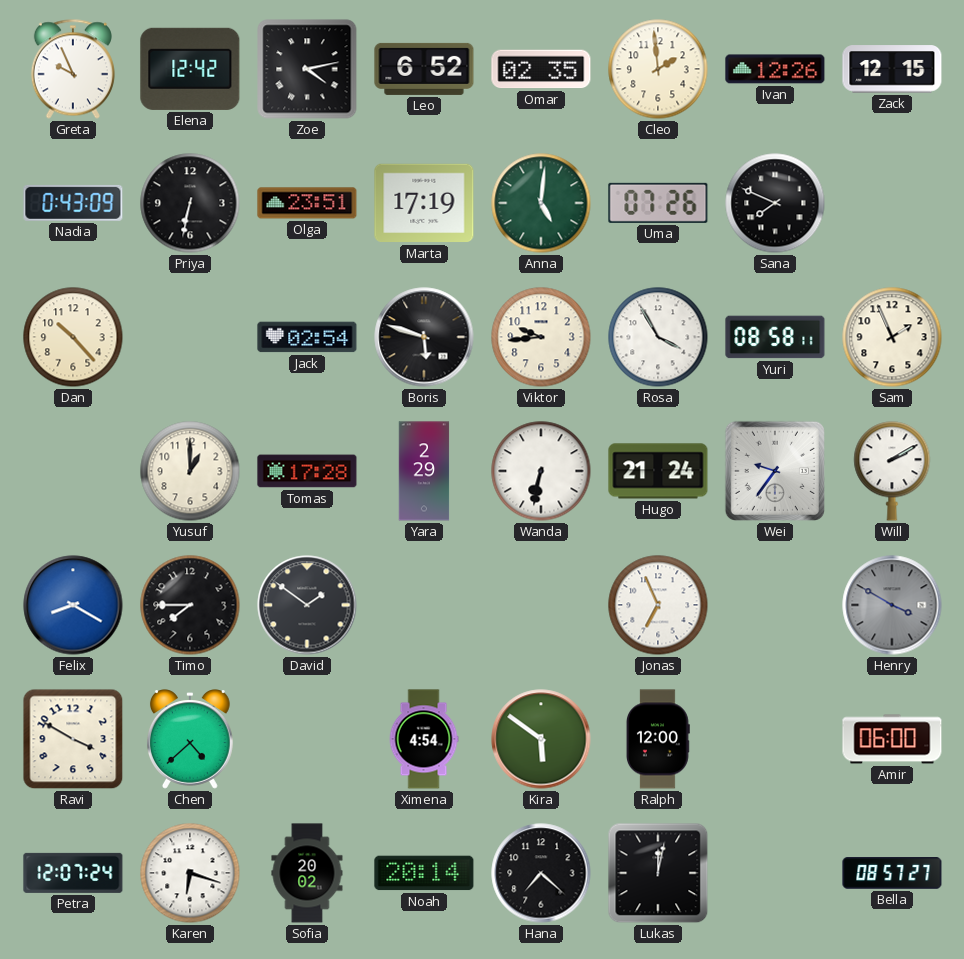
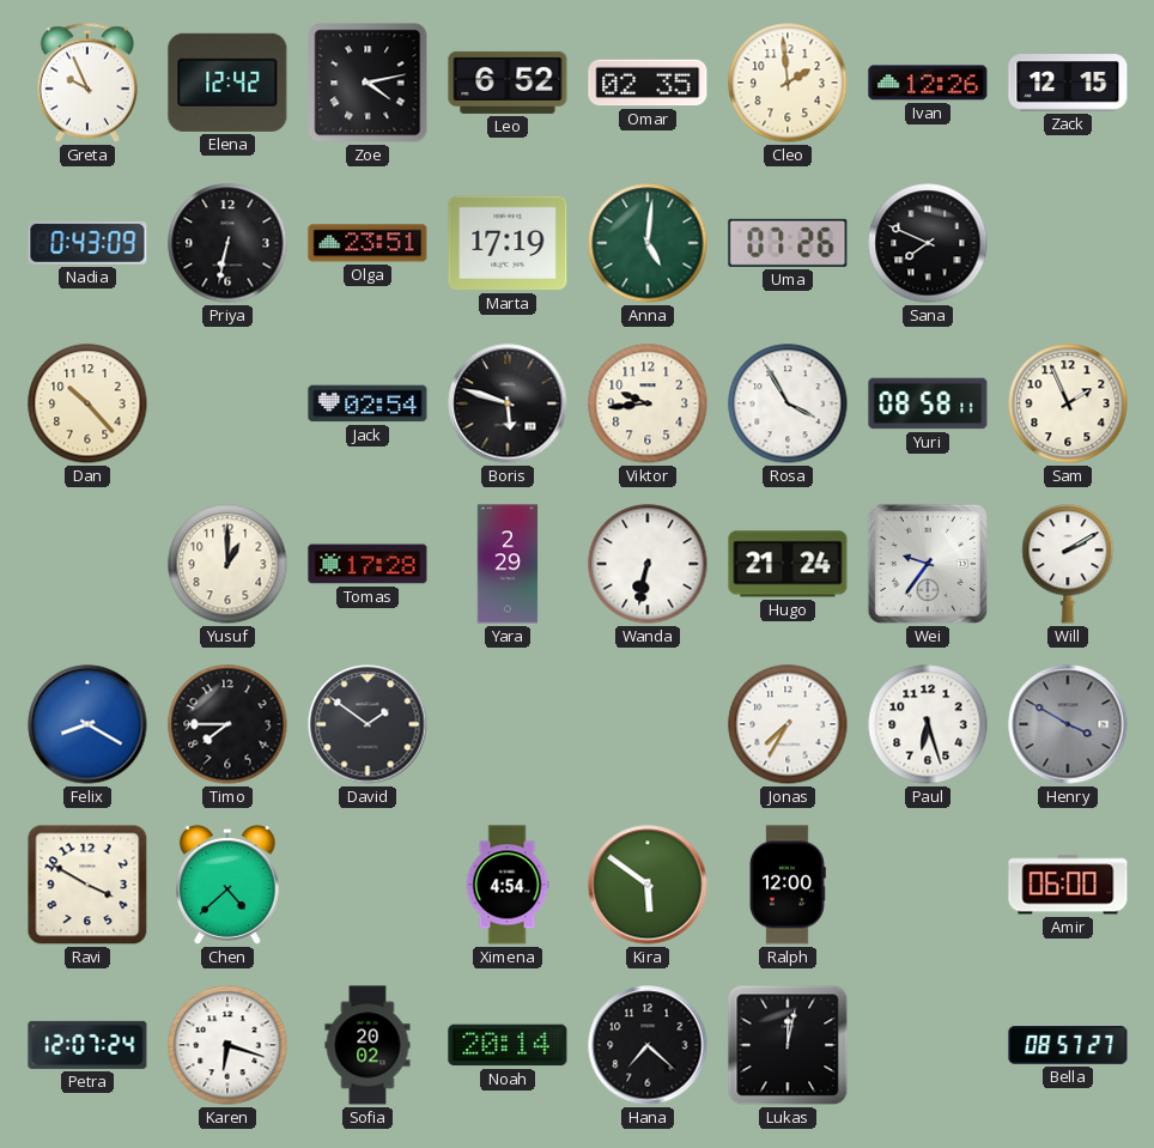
Jonas: 6:56 -> 7:35 (788, 724)
Paul: none -> 6:27 (928, 724)
